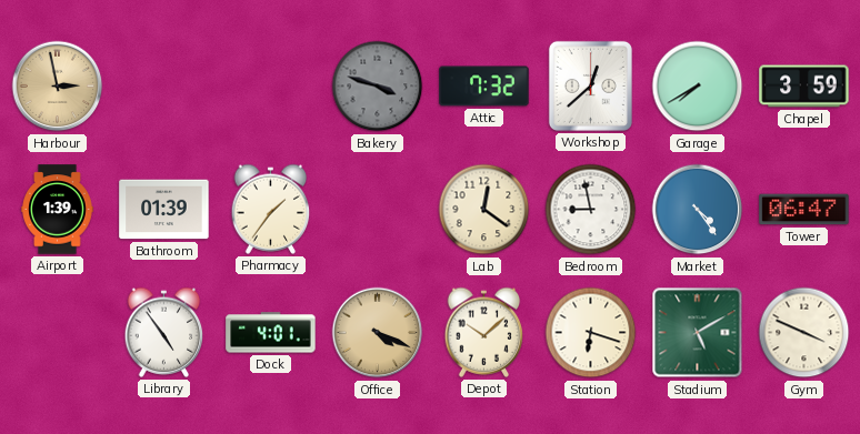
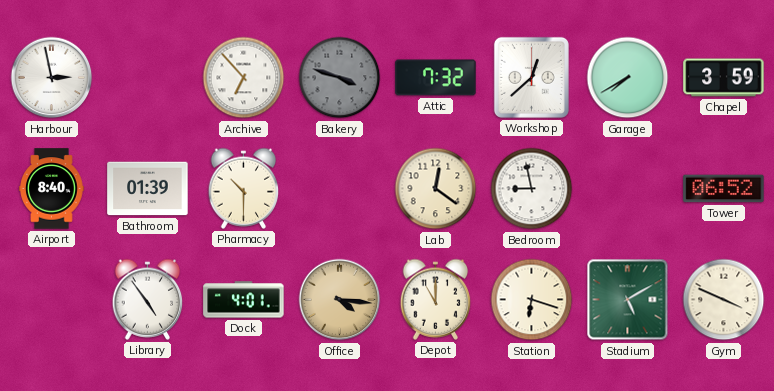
Harbour dial: champagne -> white (52, 78)
Archive: none -> 6:53 (244, 78)
Airport: 1:39 -> 8:40 (52, 189)
Pharmacy: 1:36 -> 10:30 (244, 188)
Market: 4:24 -> none (698, 210)
Tower: 06:47 -> 06:52 (724, 189)
Office: 4:19 -> 4:16 (340, 300)
Depot: 10:08 -> 11:00 (436, 299)
